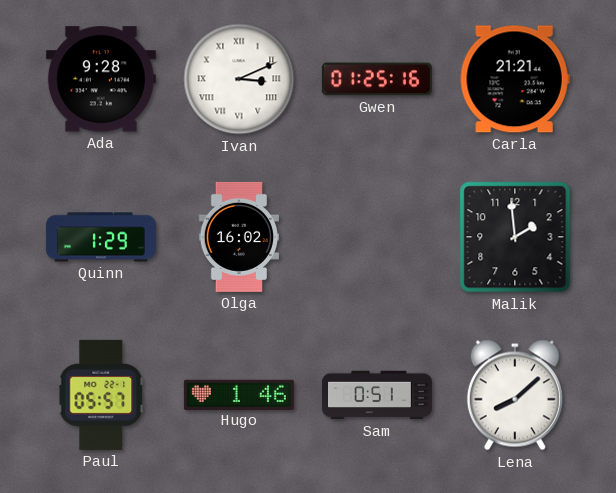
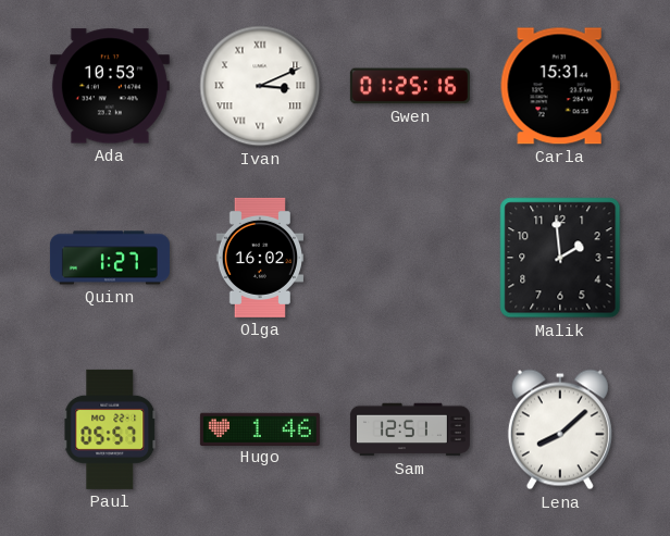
Ada: 9:28 -> 10:53 (110, 86)
Carla: 21:21 -> 15:31 (560, 86)
Quinn: 1:29 -> 1:27 (110, 258)
Sam: 0:51 -> 12:51 (410, 429)
